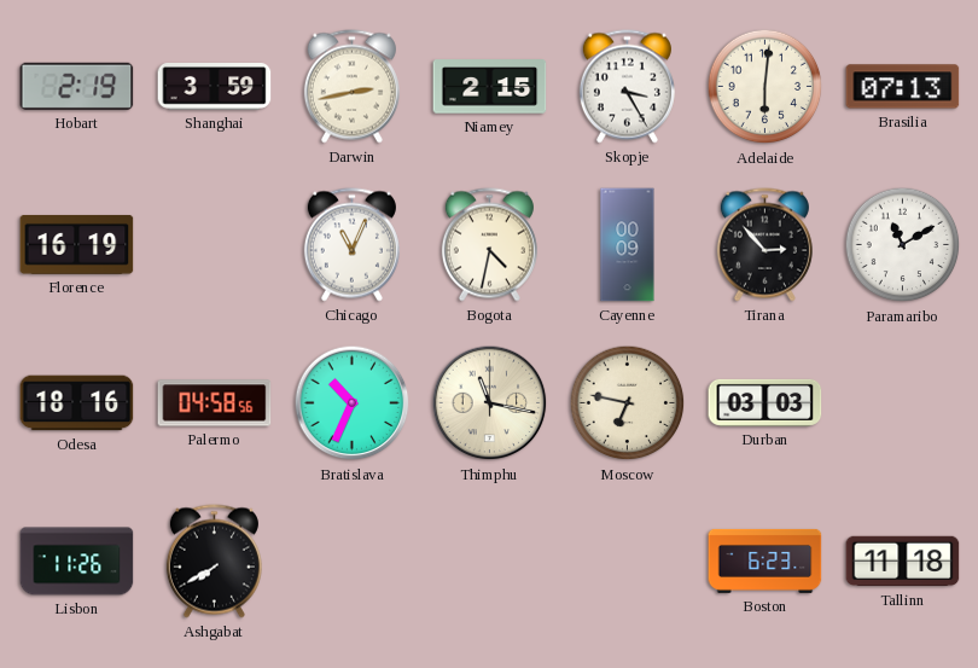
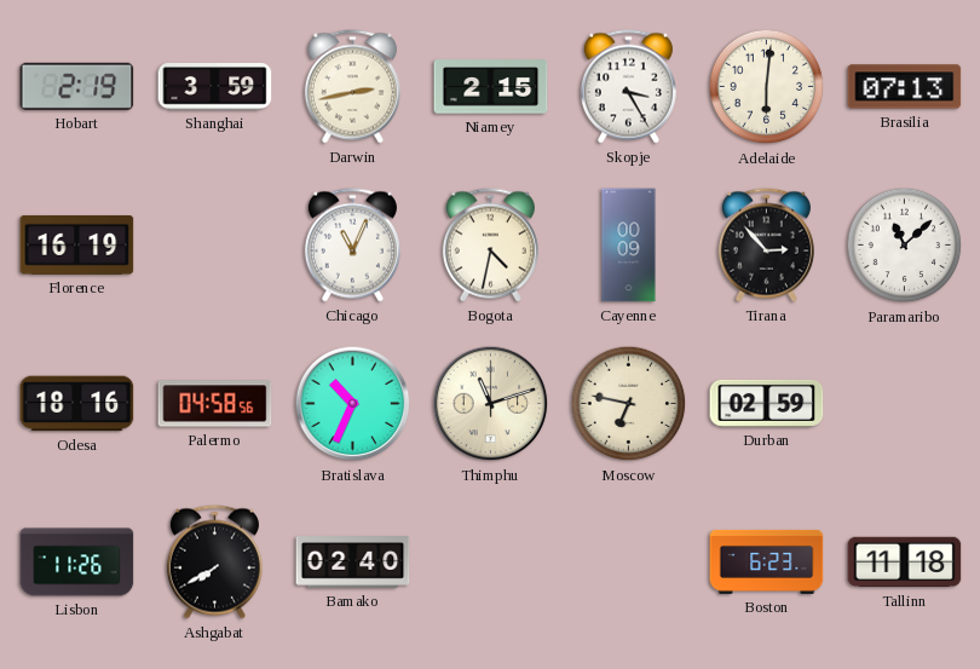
Paramaribo: 11:10 -> 11:08 (905, 246)
Thimphu: 11:17 -> 11:12 (491, 404)
Durban: 03:03 -> 02:59 (767, 403)
Bamako: none -> 02:40 (353, 563)
